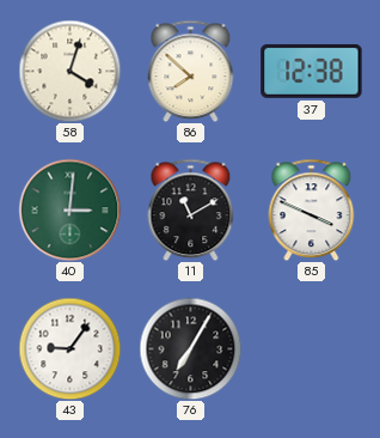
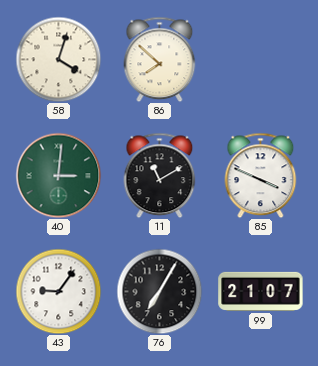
37: 12:38 -> none (312, 71)
99: none -> 21:07 (261, 291)
